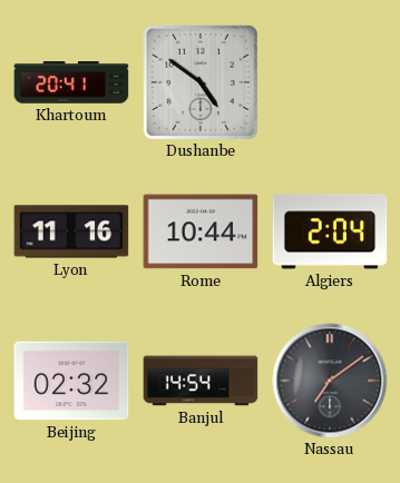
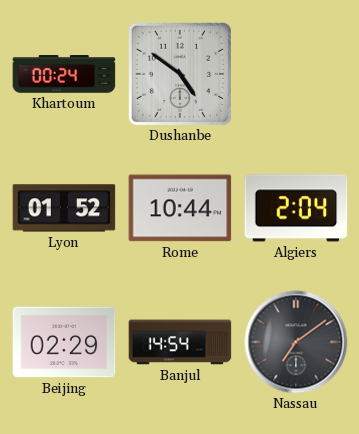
Khartoum: 20:41 -> 00:24 (64, 74)
Lyon: 11:16 -> 01:52 (64, 208)
Beijing: 02:32 -> 02:29 (64, 342)
